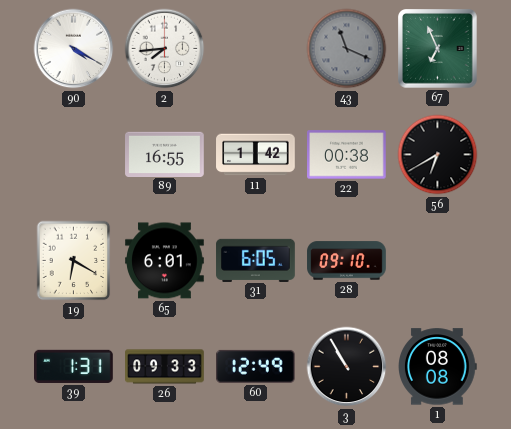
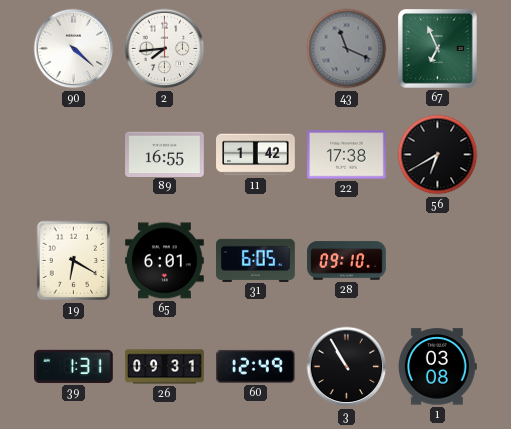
90: 4:20 -> 4:22 (74, 49)
22: 00:38 -> 17:38 (347, 155)
26: 09:33 -> 09:31 (165, 367)
1: 08:08 -> 03:08 (438, 367)
